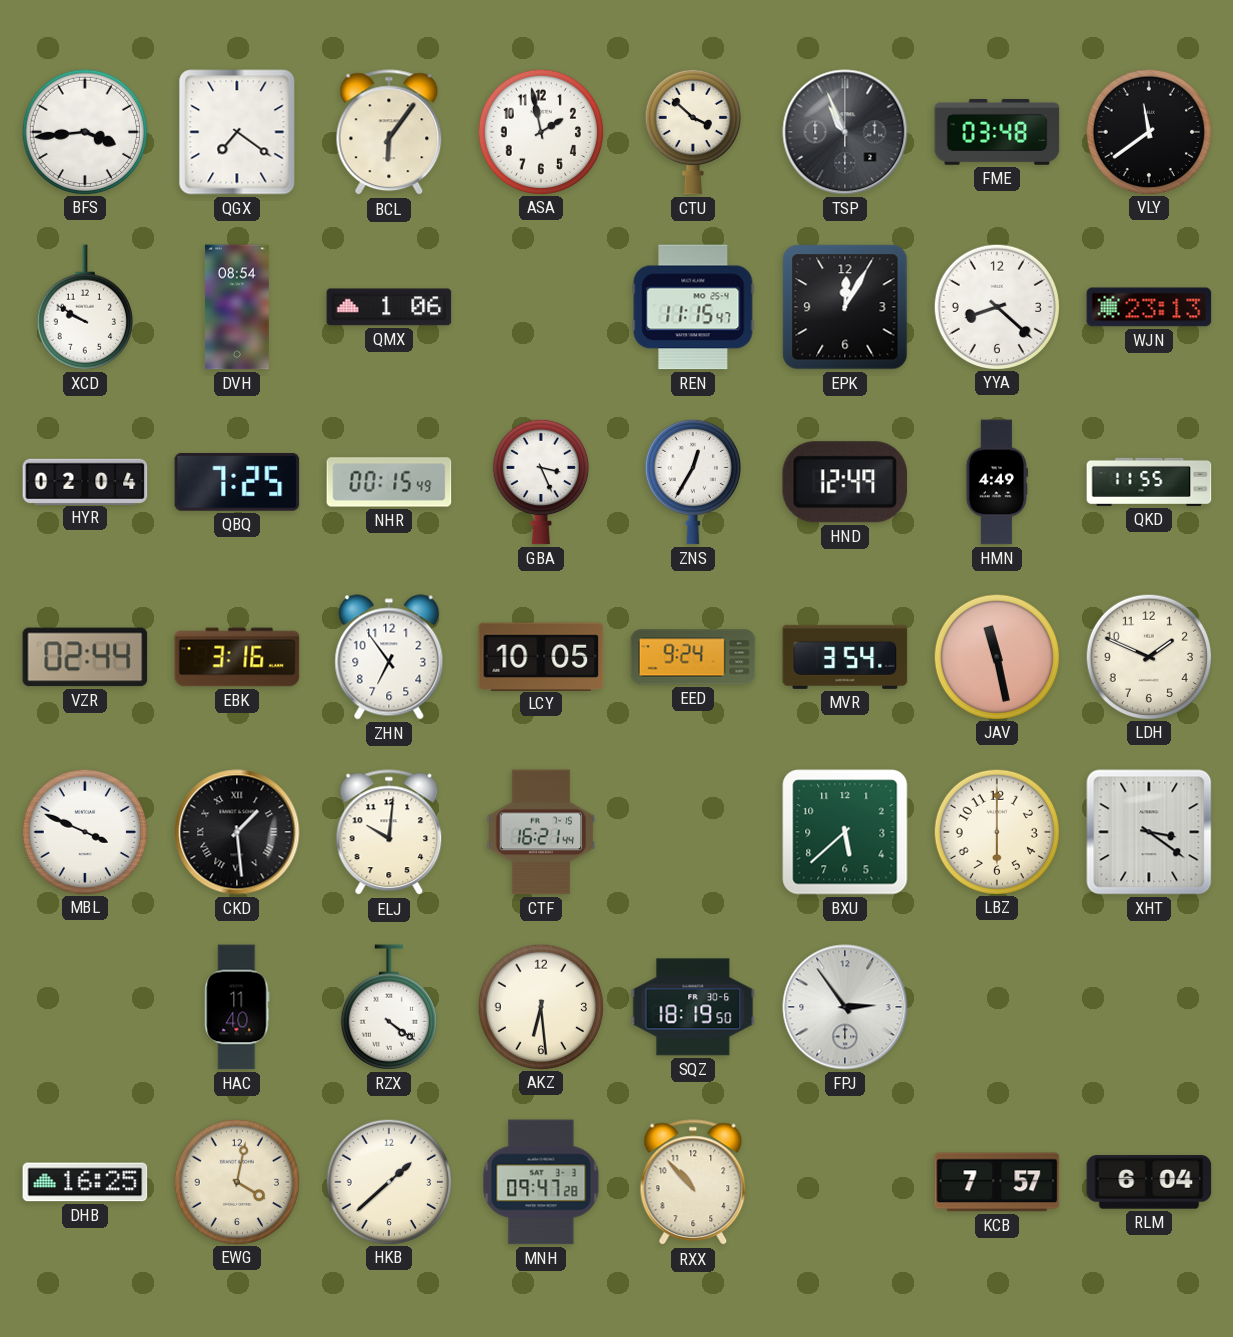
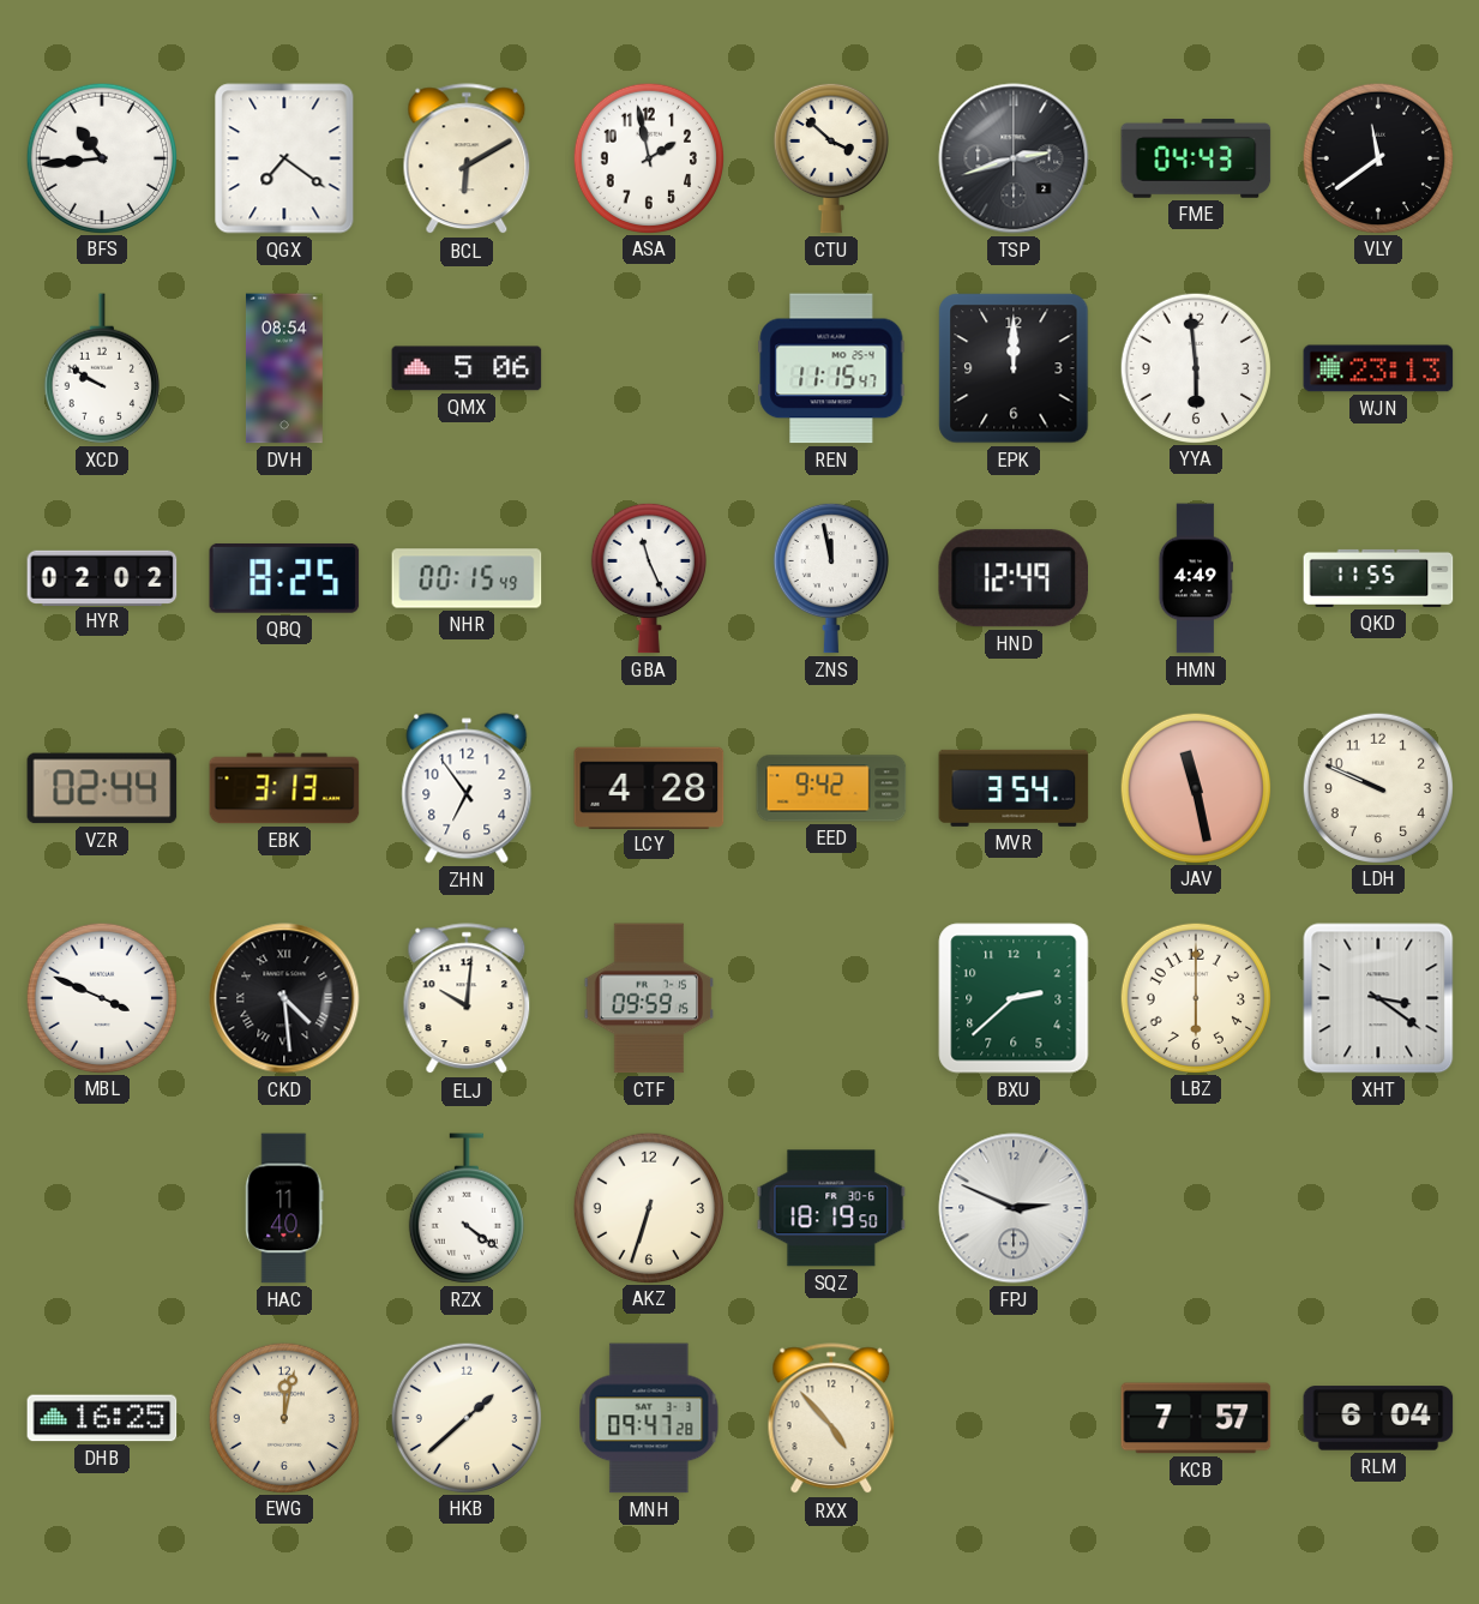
BFS: 3:44 -> 10:44 (101, 157)
BCL: 6:06 -> 6:10 (467, 160)
TSP: 10:56 -> 2:42 (1014, 158)
FME: 03:48 -> 04:43 (1196, 160)
QMX: 1:06 -> 5:06 (467, 368)
EPK: 12:05 -> 12:00 (1014, 368)
YYA: 8:22 -> 5:59 (1195, 367)
HYR: 02:04 -> 02:02 (102, 577)
QBQ: 7:25 -> 8:25 (284, 578)
GBA: 3:26 -> 11:26 (649, 578)
ZNS: 12:35 -> 11:58 (831, 578)
EBK: 3:16 -> 3:13 (284, 788)
LCY: 10:05 -> 4:28 (649, 787)
EED: 9:24 -> 9:42 (831, 788)
LDH: 1:49 -> 9:49 (1377, 787)
CKD: 1:29 -> 4:29 (284, 998)
CTF: 16:21 -> 09:59 (649, 998)
BXU: 5:38 -> 2:38 (1014, 998)
AKZ: 6:29 -> 6:33 (648, 1207)
FPJ: 2:54 -> 2:49 (1014, 1208)
EWG: 4:02 -> 12:02 (283, 1417)
RXX: 10:53 -> 4:53 (831, 1419)
